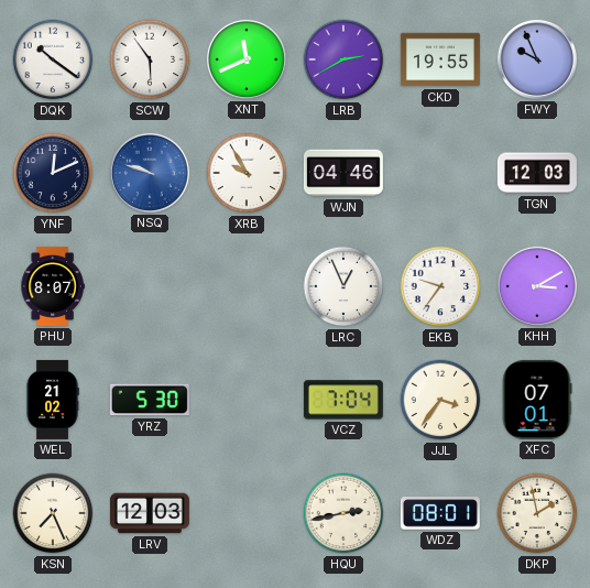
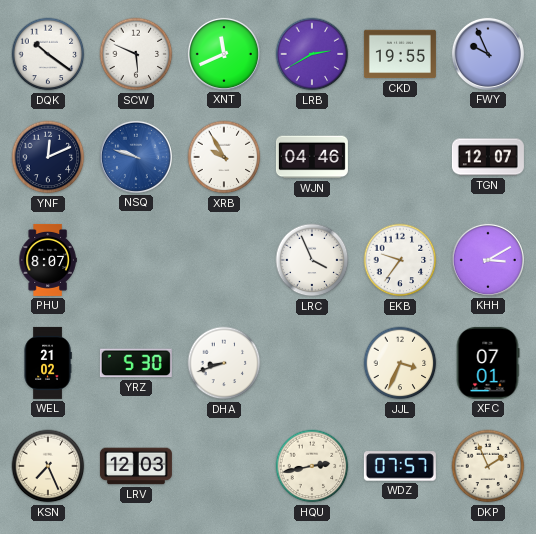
SCW: 5:54 -> 5:49 (136, 54)
TGN: 12:03 -> 12:07 (488, 157)
LRC: 12:56 -> 3:56 (312, 260)
DHA: none -> 8:42 (224, 363)
VCZ: 7:04 -> none (343, 400)
JJL: 3:36 -> 3:34 (400, 363)
WDZ: 08:01 -> 07:57 (400, 466)
DKP: 1:58 -> 1:56 (488, 466)
